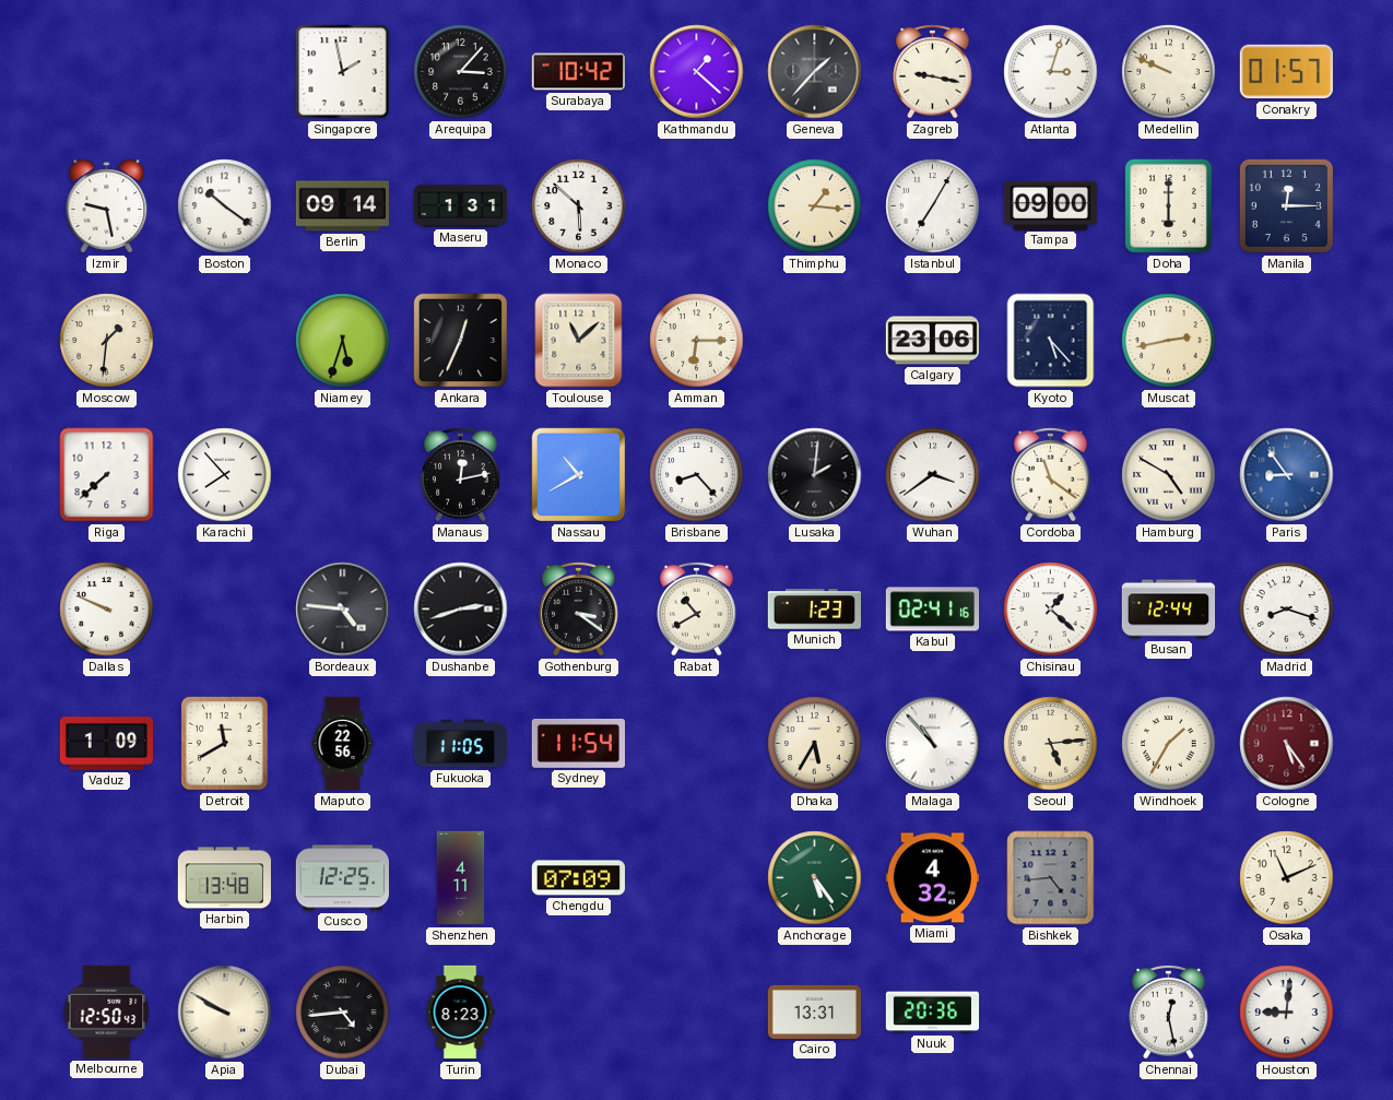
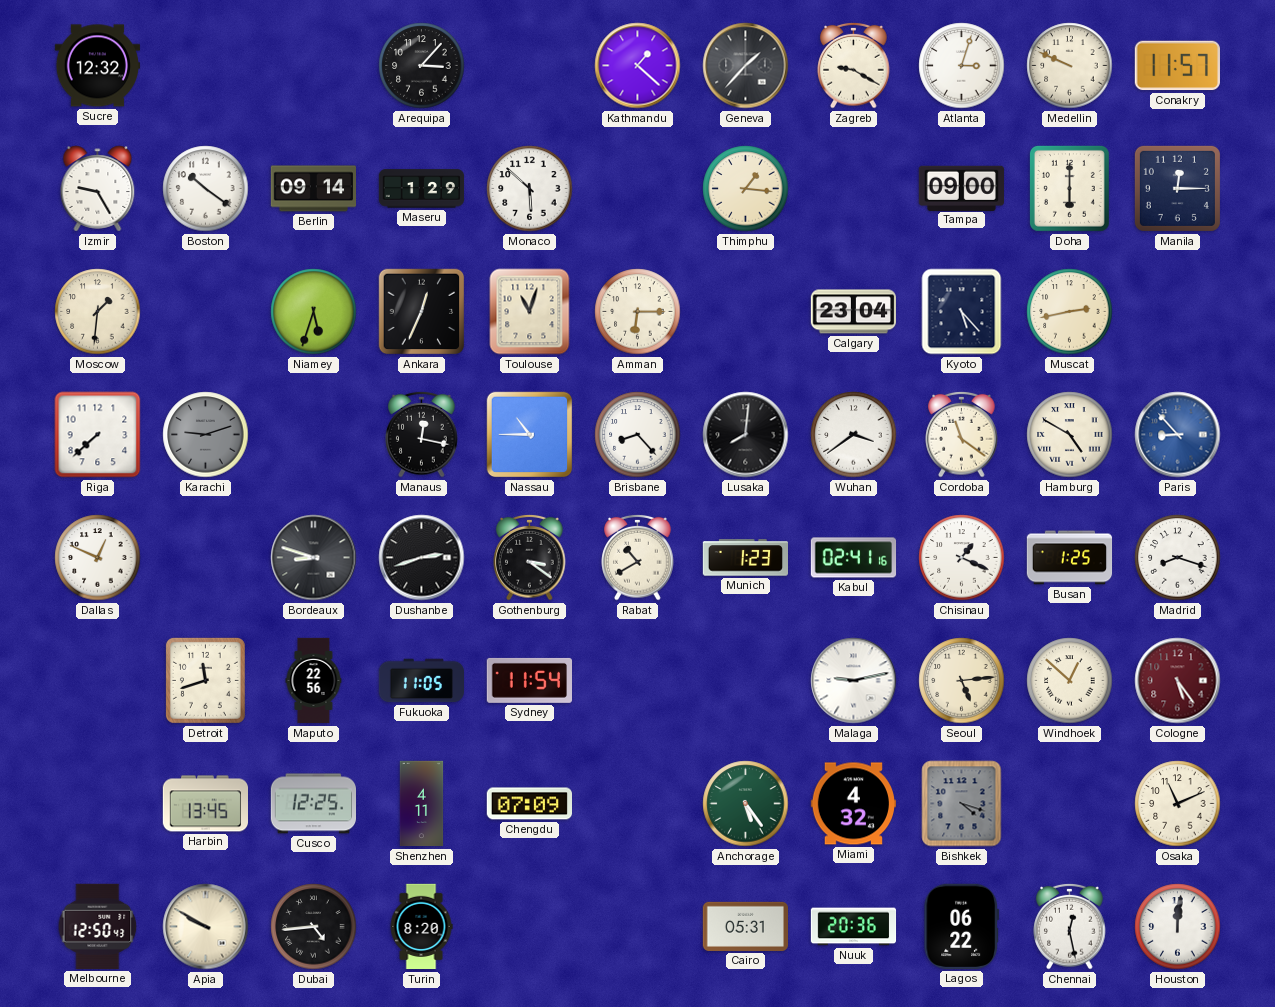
Sucre: none -> 12:32 (97, 66)
Singapore: 1:58 -> none (343, 72)
Surabaya: 10:42 -> none (578, 72)
Zagreb: 9:17 -> 9:20 (854, 65)
Conakry: 01:57 -> 11:57 (1177, 66)
Izmir: 9:28 -> 9:25 (98, 189)
Maseru: 1:31 -> 1:29 (422, 189)
Istanbul: 7:05 -> none (933, 206)
Toulouse: 11:08 -> 11:03 (530, 312)
Calgary: 23:06 -> 23:04 (853, 312)
Karachi: 7:53 -> 9:12 (206, 435)
Karachi dial: white -> grey (206, 435)
Manaus: 12:13 -> 12:17 (422, 434)
Nassau: 10:40 -> 10:45 (530, 435)
Lusaka: 2:01 -> 8:01 (746, 435)
Paris: 8:54 -> 8:53 (1178, 435)
Dallas: 9:49 -> 12:49 (98, 558)
Bordeaux: 4:46 -> 8:48 (314, 558)
Chisinau: 1:22 -> 1:19 (962, 558)
Busan: 12:44 -> 1:25 (1070, 558)
Vaduz: 1:09 -> none (106, 744)
Detroit: 11:40 -> 11:42 (205, 680)
Dhaka: 5:35 -> none (815, 744)
Malaga: 10:53 -> 9:13 (854, 681)
Windhoek: 1:35 -> 12:52 (1070, 681)
Harbin: 13:48 -> 13:45 (205, 804)
Bishkek: 4:44 -> 4:18 (962, 804)
Turin: 8:23 -> 8:20 (421, 927)
Cairo: 13:31 -> 05:31 (745, 926)
Lagos: none -> 06:22 (962, 926)
Houston: 9:01 -> 12:01 (1178, 927)
